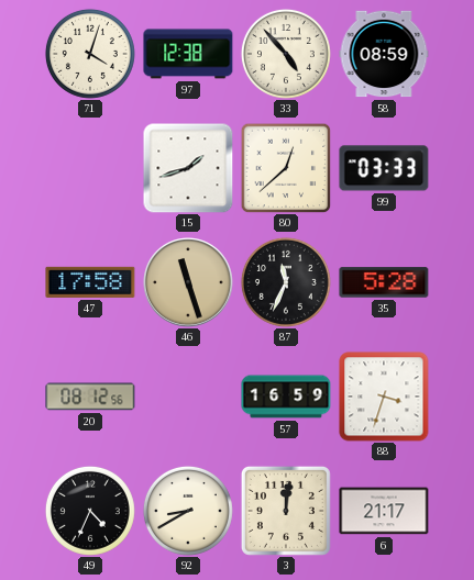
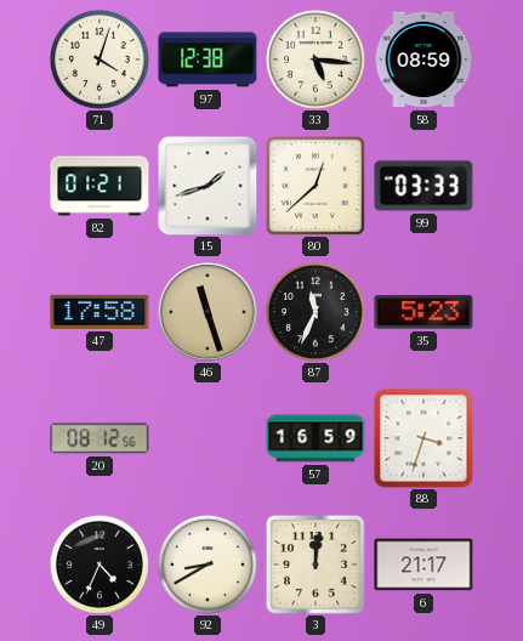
33: 4:53 -> 5:16 (315, 59)
82: none -> 01:21 (100, 186)
35: 5:28 -> 5:23 (423, 312)
